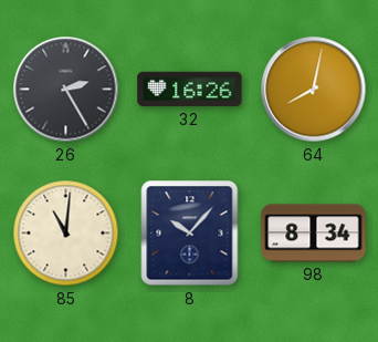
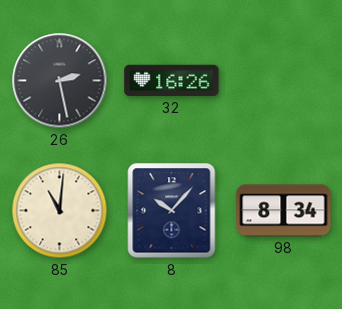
26: 2:25 -> 2:28 (60, 81)
64: 8:02 -> none (314, 90)
